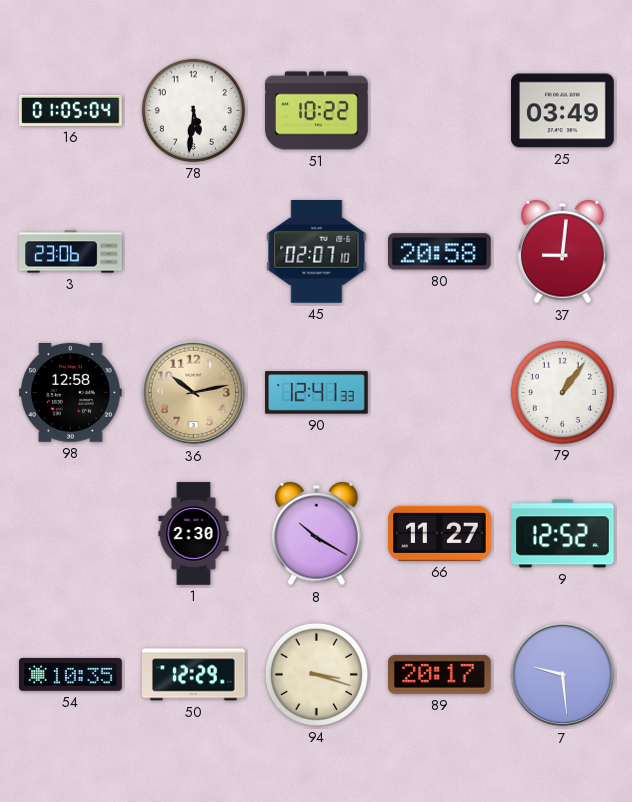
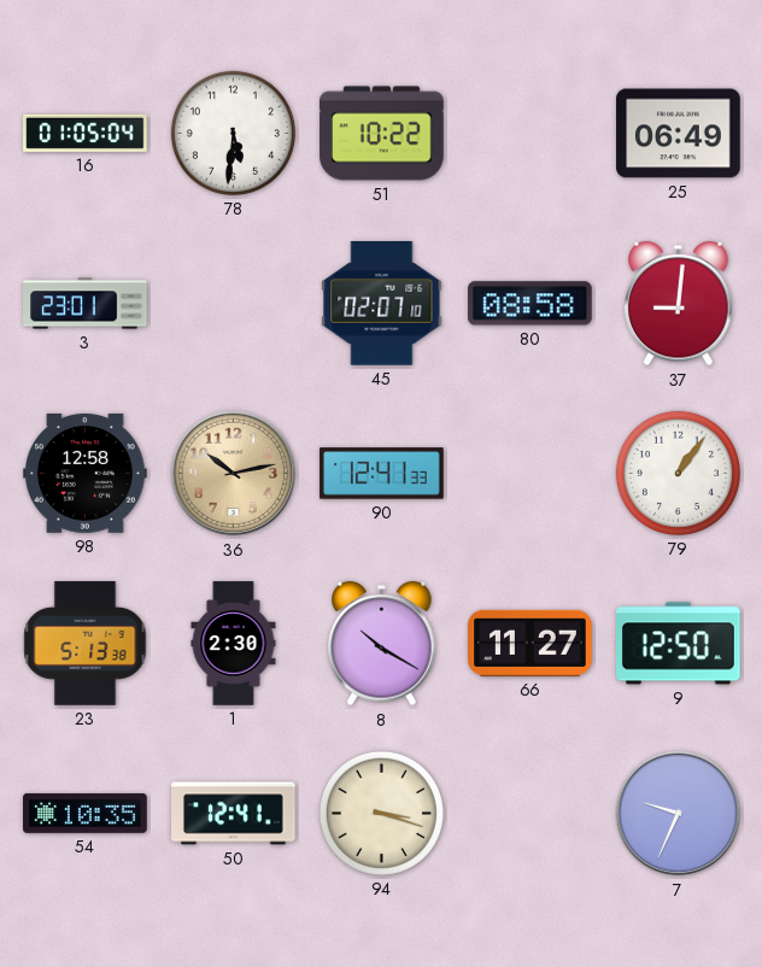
25: 03:49 -> 06:49 (679, 134)
3: 23:06 -> 23:01 (86, 304)
80: 20:58 -> 08:58 (531, 304)
23: none -> 5:13 (86, 644)
9: 12:52 -> 12:50 (679, 644)
50: 12:29 -> 12:41 (234, 814)
89: 20:17 -> none (440, 674)
7: 9:29 -> 9:34 (679, 814)
